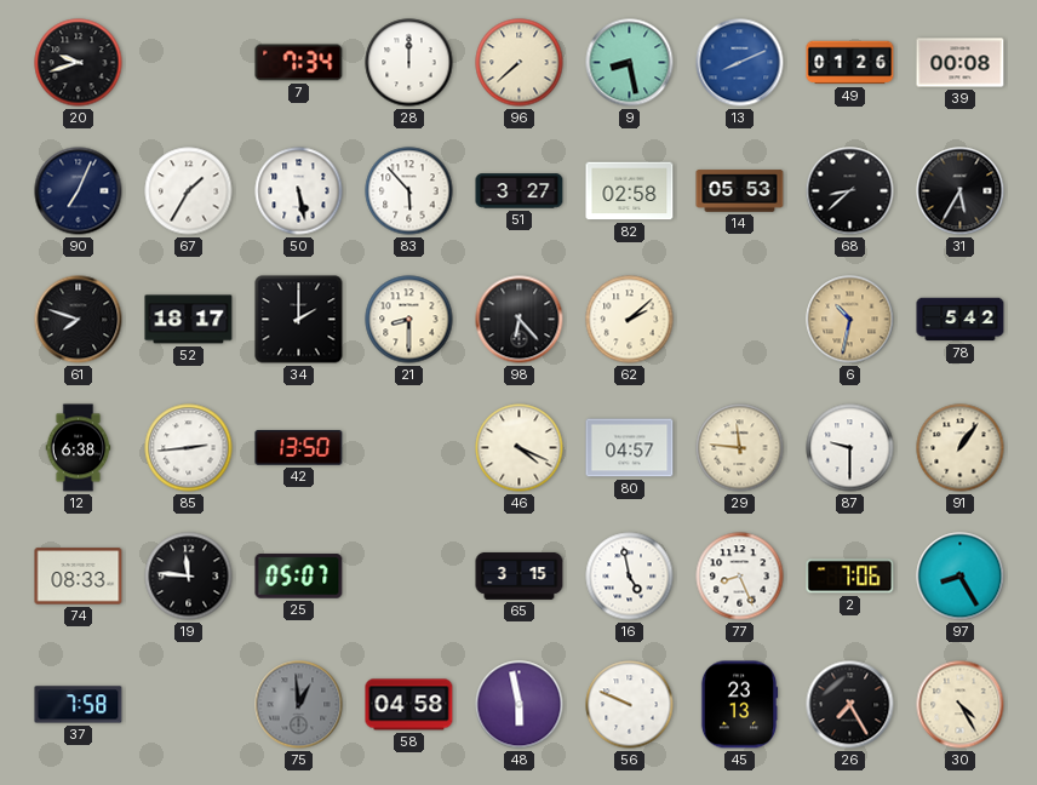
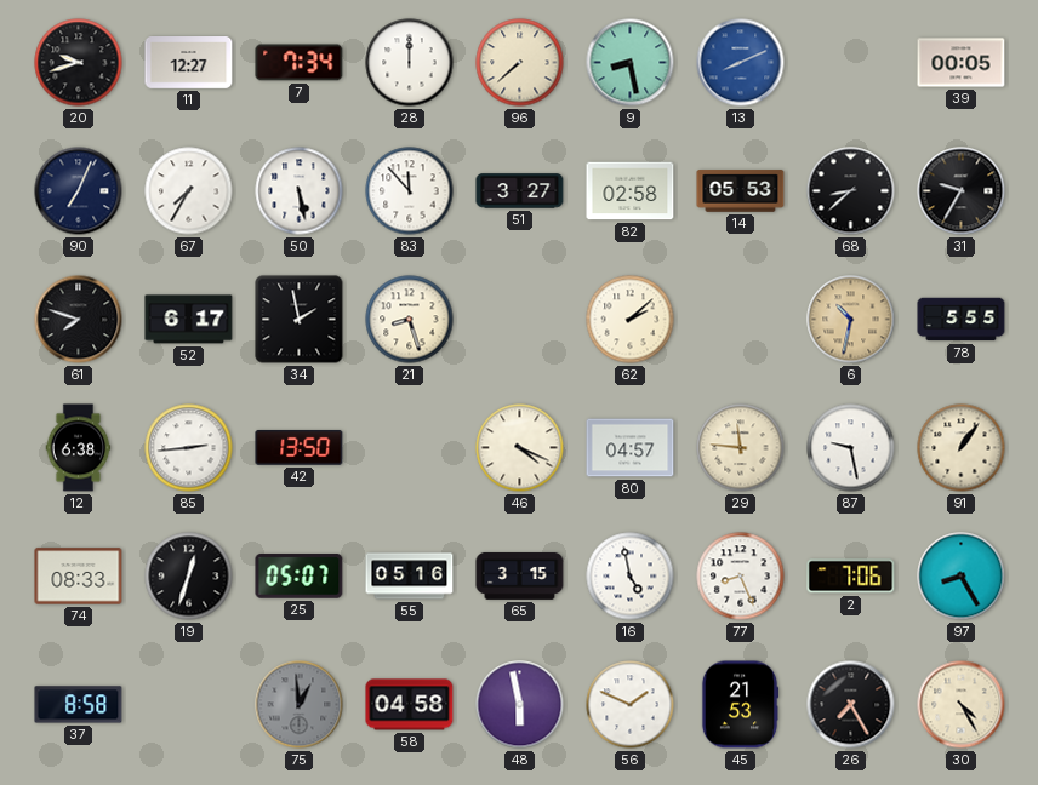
11: none -> 12:27 (189, 63)
49: 01:26 -> none (850, 63)
39: 00:08 -> 00:05 (962, 63)
67: 1:35 -> 7:35 (189, 191)
83: 5:53 -> 11:53 (410, 191)
31: 5:35 -> 9:35 (962, 191)
52: 18:17 -> 6:17 (189, 320)
34: 2:00 -> 1:58 (300, 320)
21: 8:30 -> 8:27 (410, 320)
98: 6:23 -> none (520, 320)
78: 5:42 -> 5:55 (962, 320)
87: 9:30 -> 9:28 (851, 448)
19: 11:46 -> 12:33 (189, 577)
55: none -> 05:16 (410, 577)
37: 7:58 -> 8:58 (79, 705)
56: 9:49 -> 1:49 (631, 705)
45: 23:13 -> 21:53 (740, 705)
